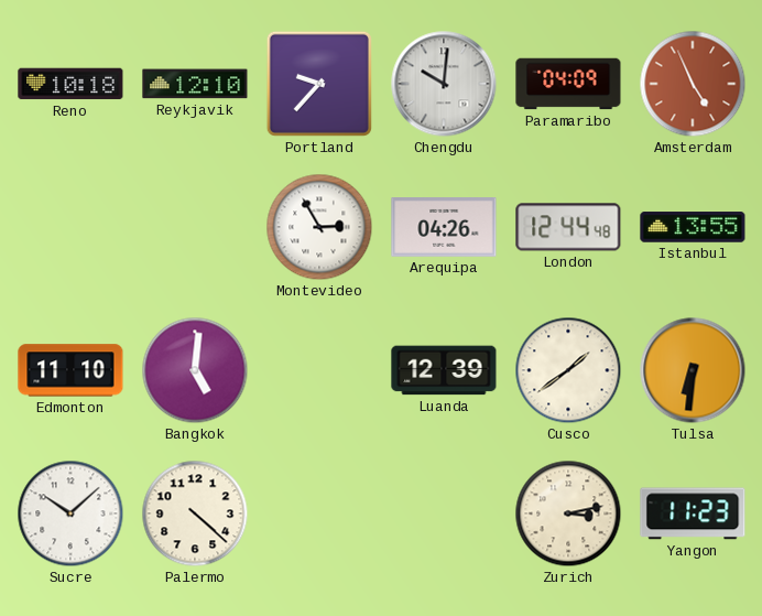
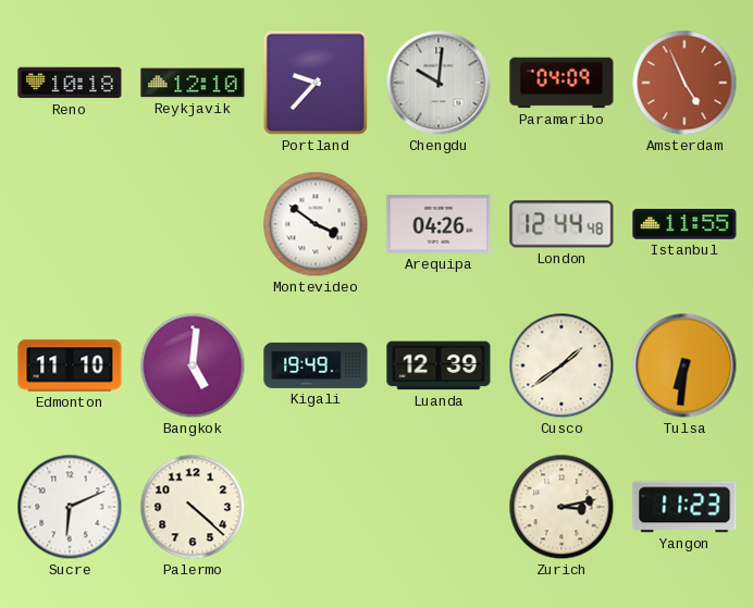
Montevideo: 2:55 -> 3:51 (316, 224)
Istanbul: 13:55 -> 11:55 (684, 224)
Kigali: none -> 19:49 (316, 365)
Sucre: 10:08 -> 6:11 (70, 507)
